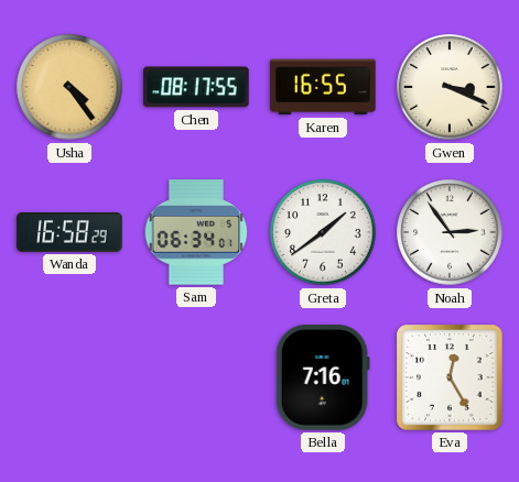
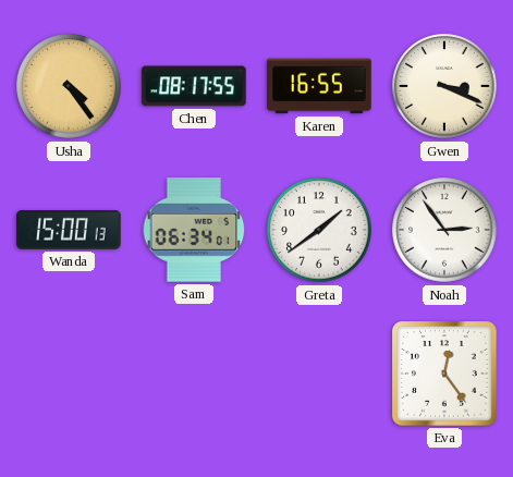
Wanda: 16:58 -> 15:00 (69, 230)
Bella: 7:16 -> none (323, 377)
Eva: 12:25 -> 12:24 (444, 374)
